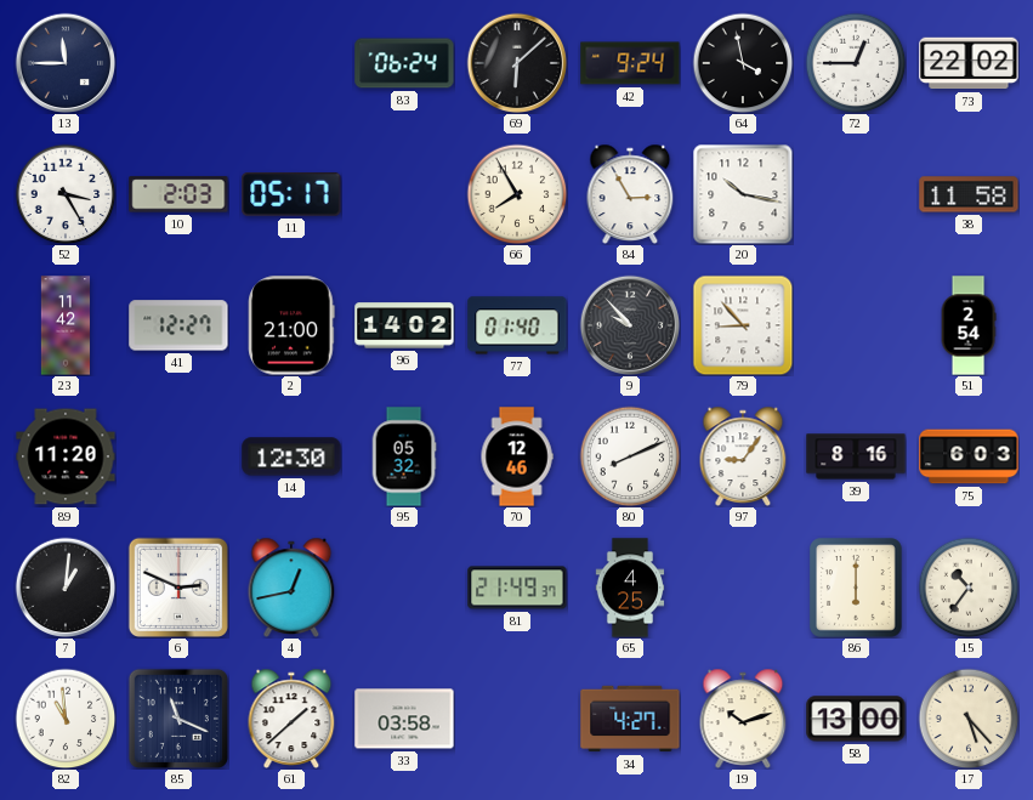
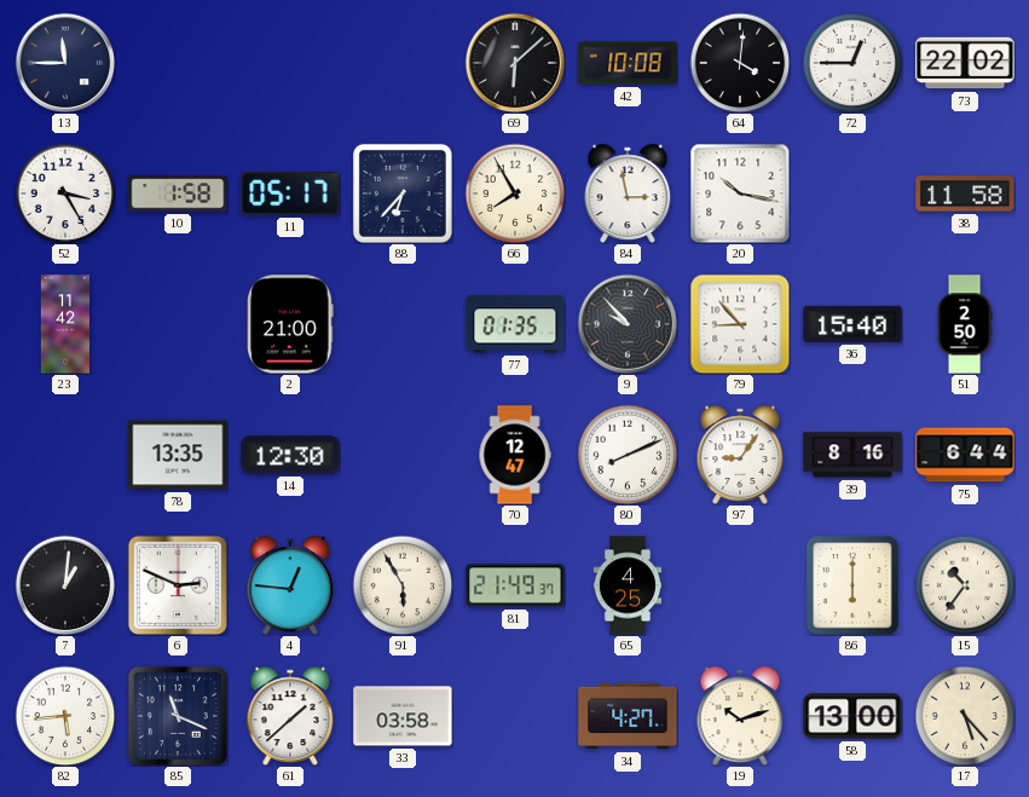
83: 06:24 -> none (404, 63)
42: 9:24 -> 10:08 (628, 63)
64: 3:58 -> 4:01 (740, 63)
10: 2:03 -> 1:58 (178, 194)
88: none -> 6:37 (403, 194)
84: 2:55 -> 2:58 (628, 194)
41: 12:27 -> none (178, 325)
96: 14:02 -> none (404, 325)
77: 01:40 -> 01:35 (515, 324)
36: none -> 15:40 (852, 324)
51: 2:54 -> 2:50 (965, 324)
89: 11:20 -> none (66, 456)
78: none -> 13:35 (178, 455)
95: 05:32 -> none (404, 456)
70: 12:46 -> 12:47 (515, 455)
75: 6:03 -> 6:44 (965, 455)
4: 12:43 -> 12:46 (290, 585)
91: none -> 5:55 (403, 585)
82: 10:59 -> 5:44 (65, 716)
